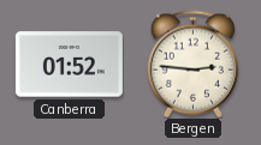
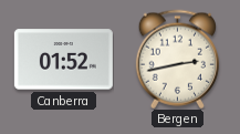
Bergen: 2:46 -> 2:43 (177, 59)
